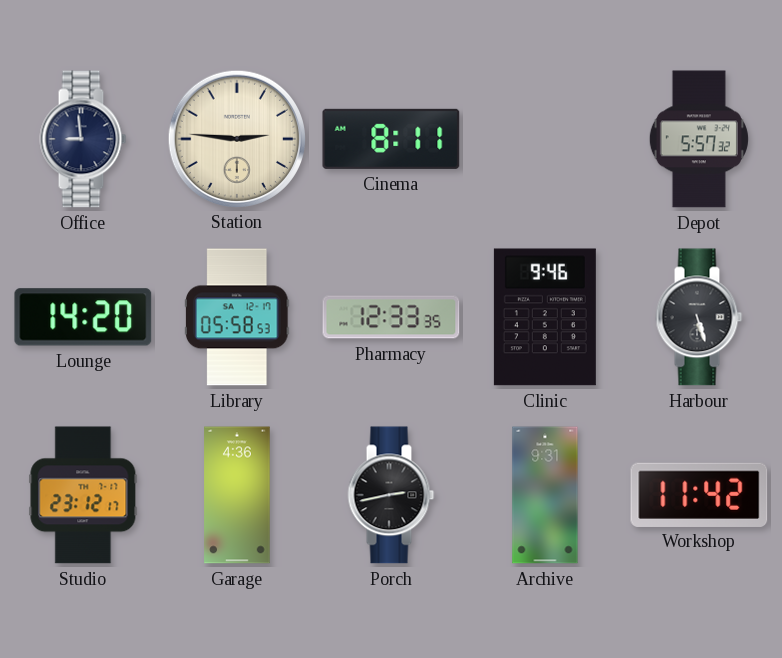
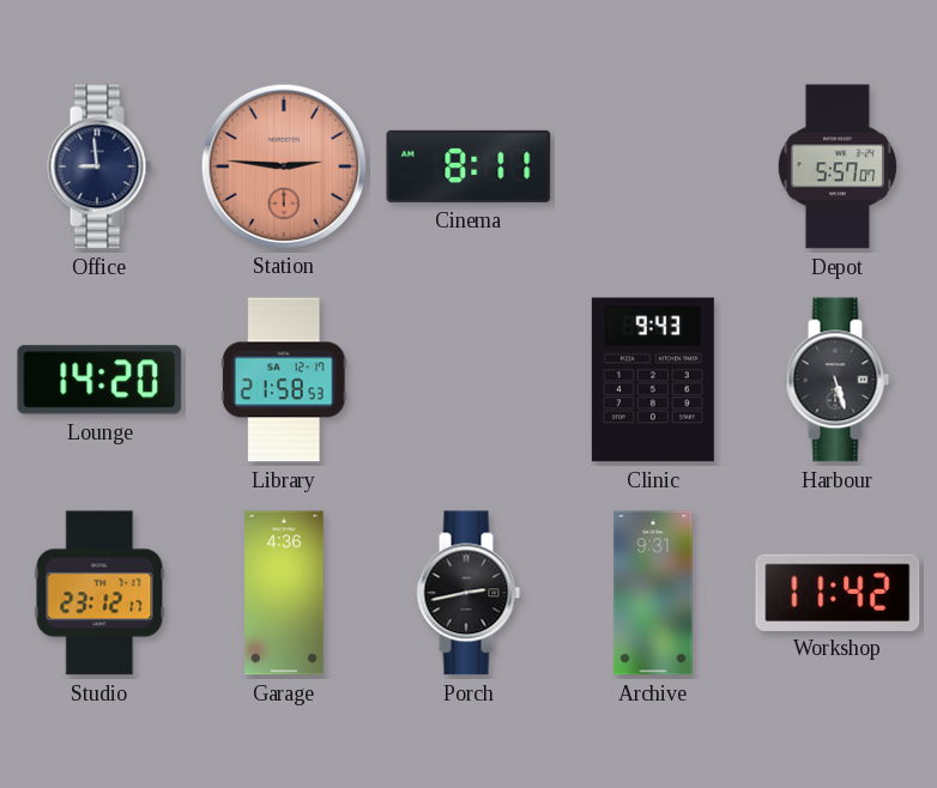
Station dial: cream -> salmon (283, 165)
Depot: 5:57:32 -> 5:57:07 (838, 166)
Library: 05:58 -> 21:58 (285, 380)
Pharmacy: 12:33 -> none (391, 317)
Clinic: 9:46 -> 9:43 (653, 380)
